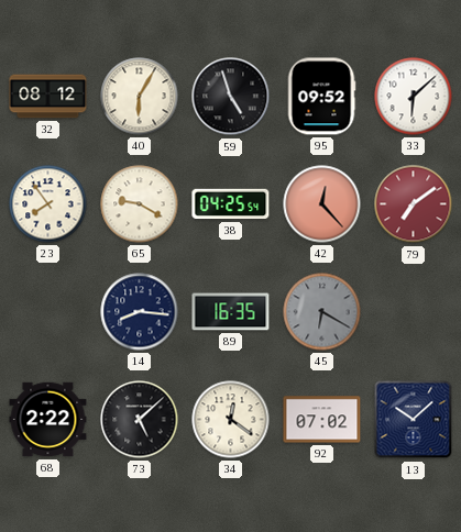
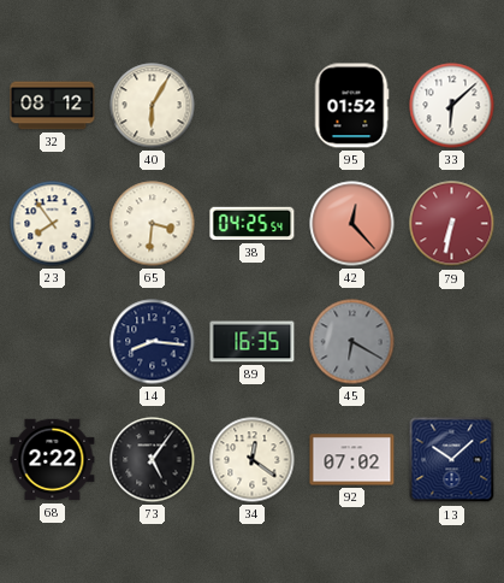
59: 4:57 -> none (231, 97)
95: 09:52 -> 01:52 (351, 106)
65: 9:20 -> 3:31 (153, 224)
79: 7:09 -> 6:32 (452, 224)
73: 5:08 -> 5:06 (153, 460)
